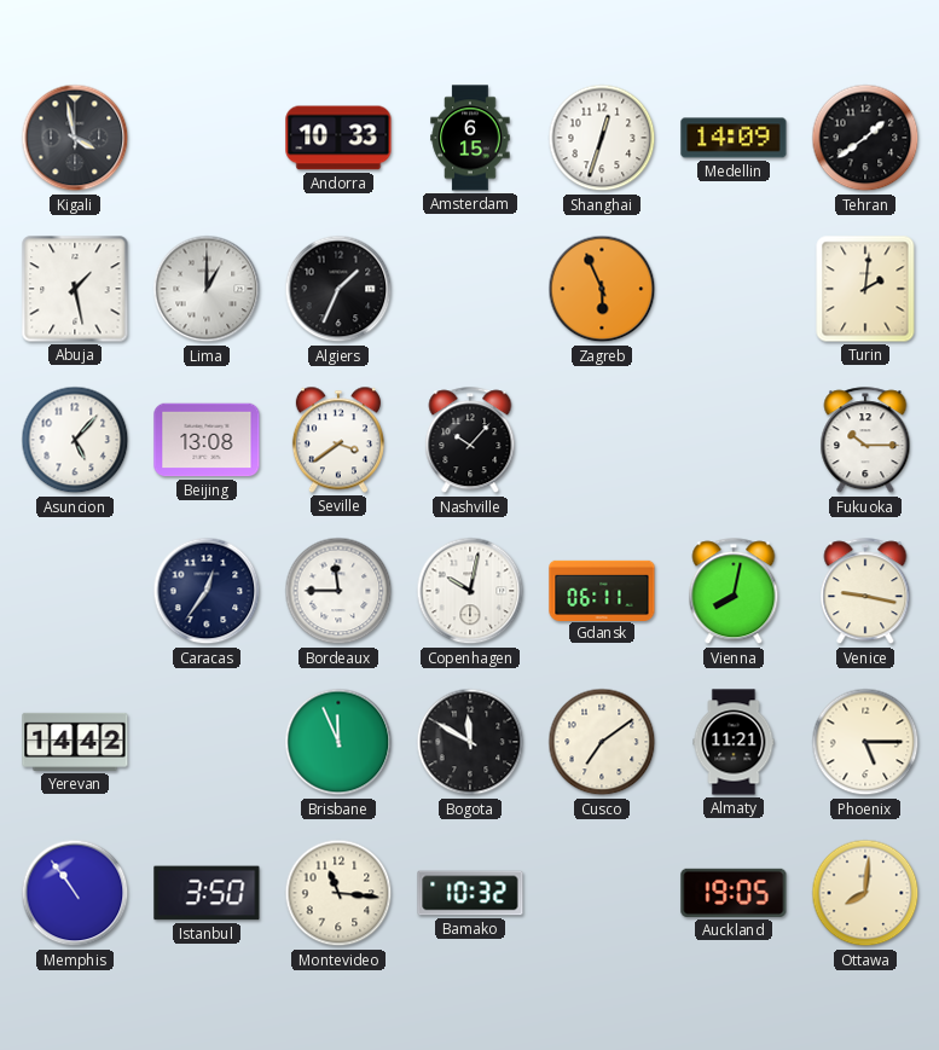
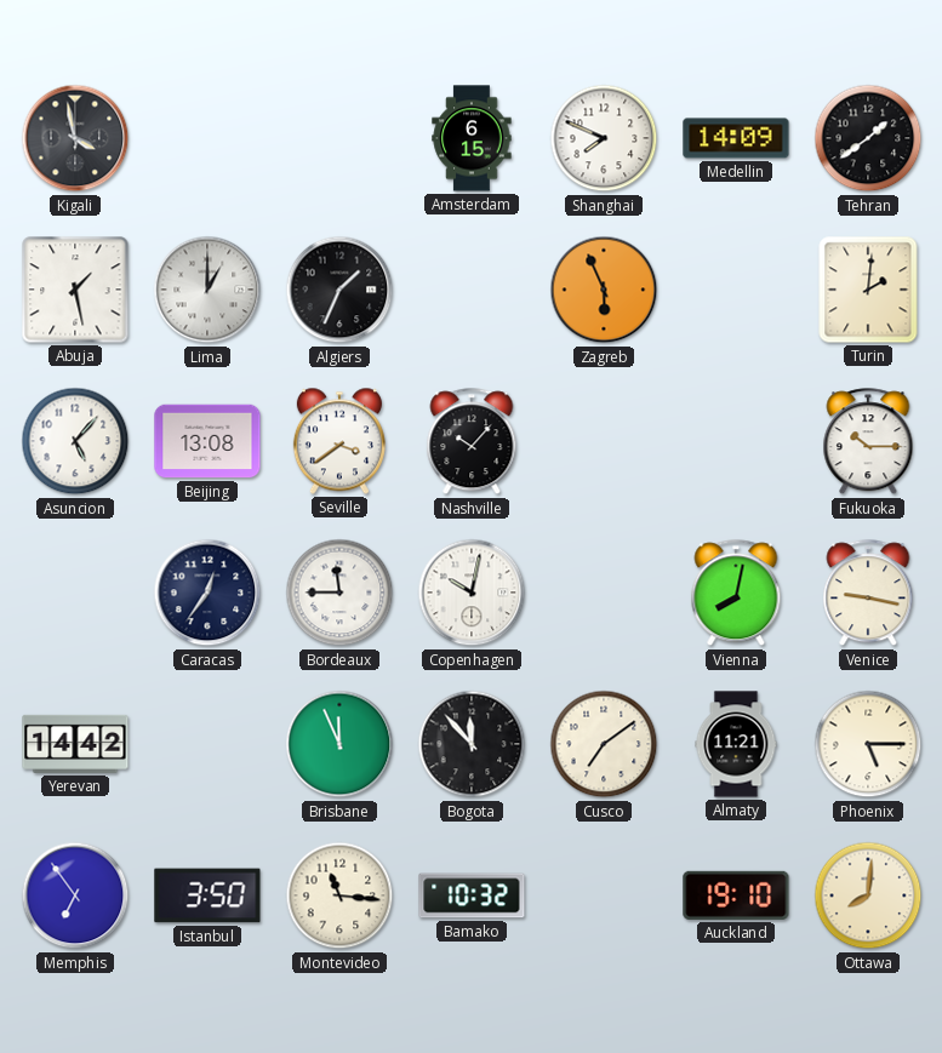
Andorra: 10:33 -> none (338, 138)
Shanghai: 12:33 -> 7:49 (604, 138)
Gdansk: 06:11 -> none (602, 590)
Bogota: 11:50 -> 11:53 (472, 744)
Memphis: 10:54 -> 6:54 (75, 895)
Auckland: 19:05 -> 19:10 (736, 895)
